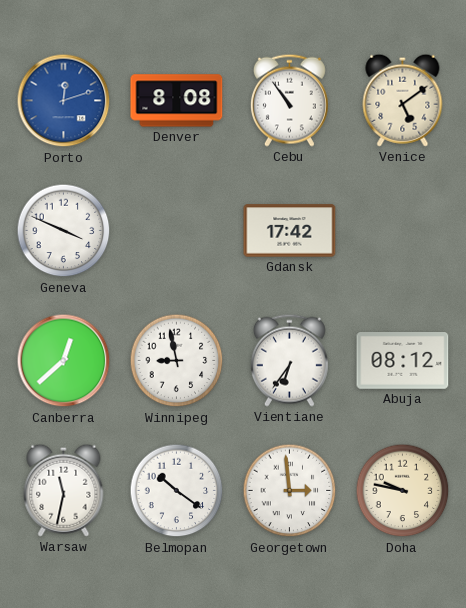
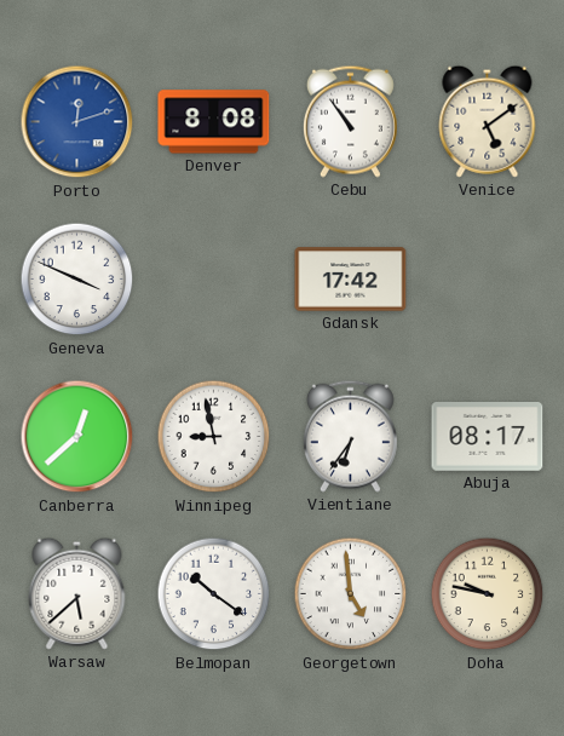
Abuja: 08:12 -> 08:17 (488, 437)
Warsaw: 11:32 -> 5:38 (77, 593)
Georgetown: 2:59 -> 4:59 (351, 594)
